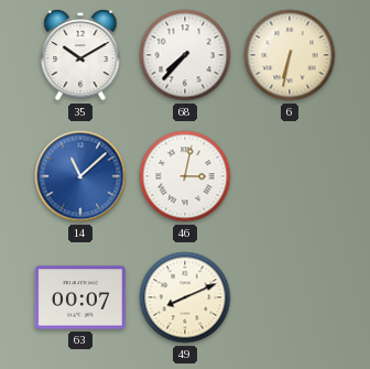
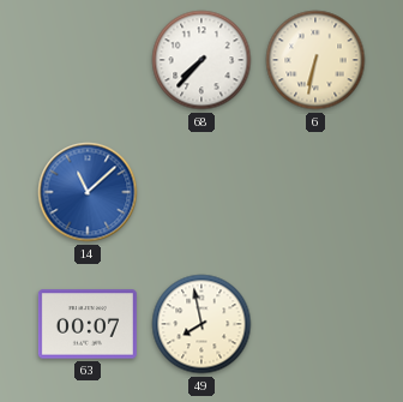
35: 10:10 -> none (80, 56)
46: 3:02 -> none (185, 176)
49: 8:11 -> 7:58 (201, 324)
